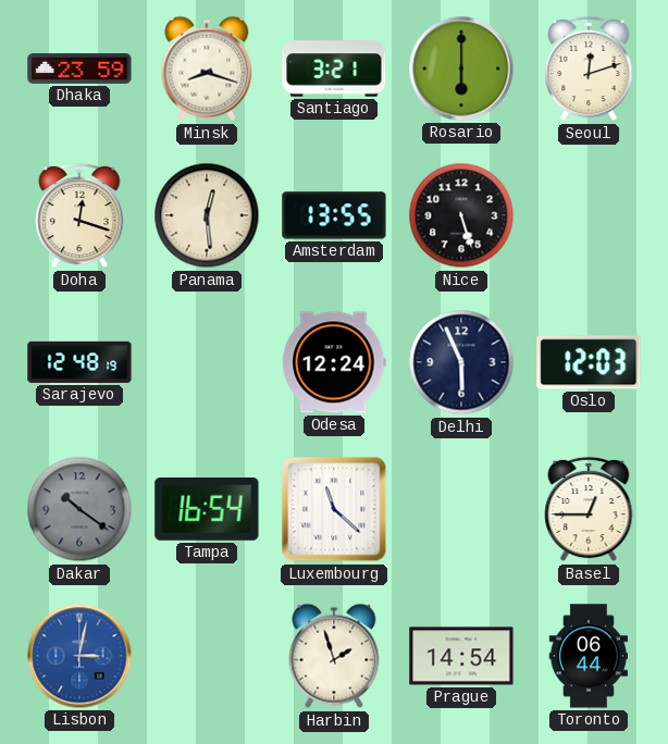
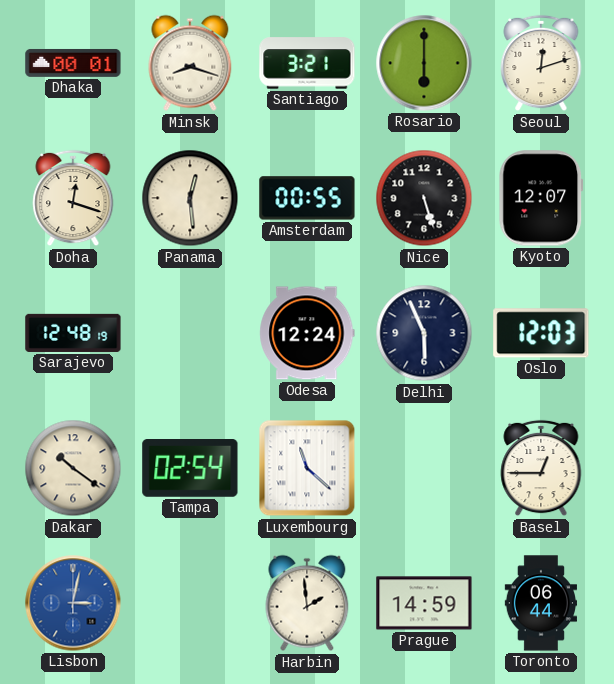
Dhaka: 23:59 -> 00:01 (73, 63)
Amsterdam: 13:55 -> 00:55 (307, 198)
Kyoto: none -> 12:07 (541, 198)
Dakar dial: grey -> cream (73, 468)
Tampa: 16:54 -> 02:54 (190, 469)
Harbin: 1:57 -> 1:59 (307, 603)
Prague: 14:54 -> 14:59 (424, 603)
